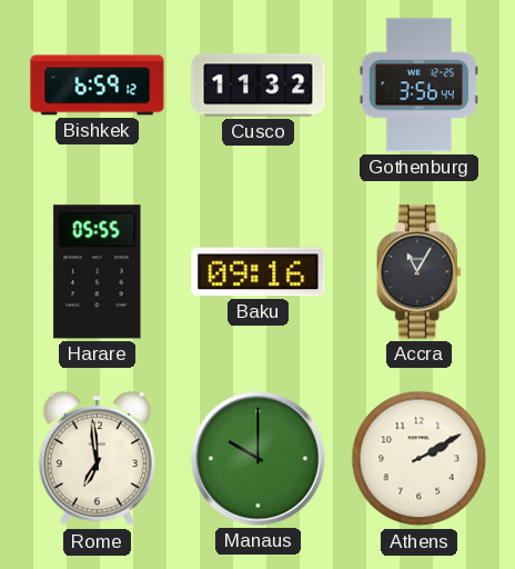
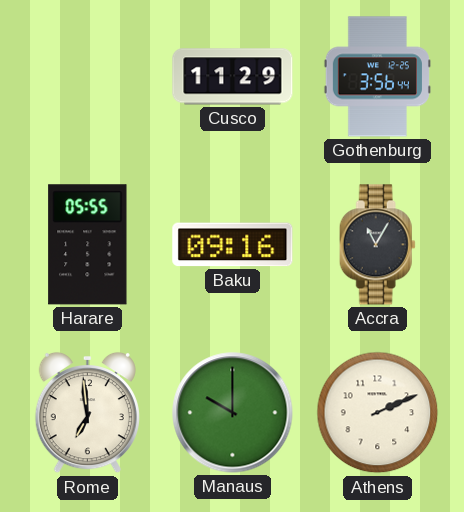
Bishkek: 6:59 -> none (98, 86)
Cusco: 11:32 -> 11:29 (233, 77)
Athens: 2:10 -> 2:11 (378, 413)
